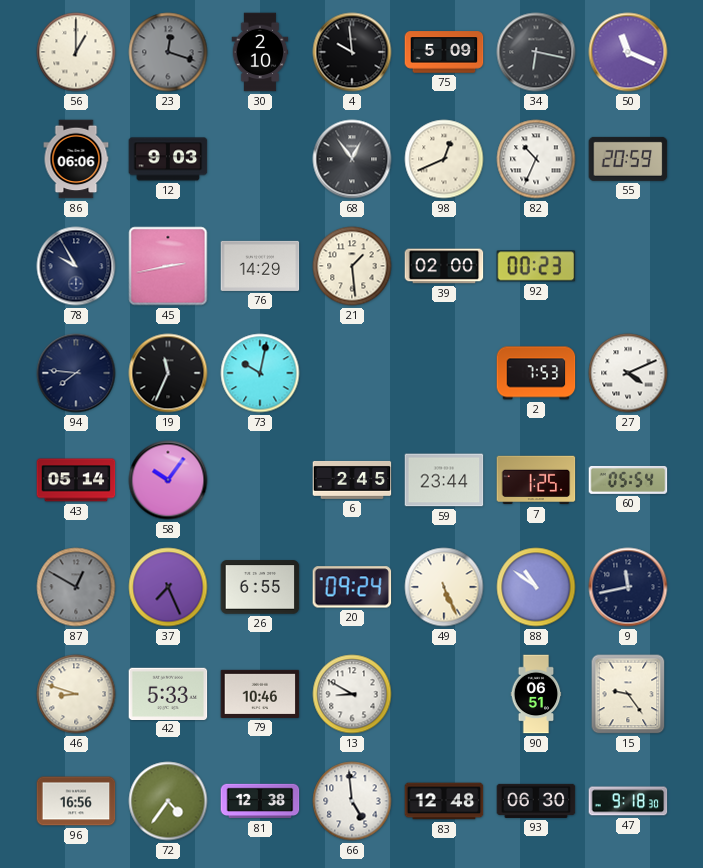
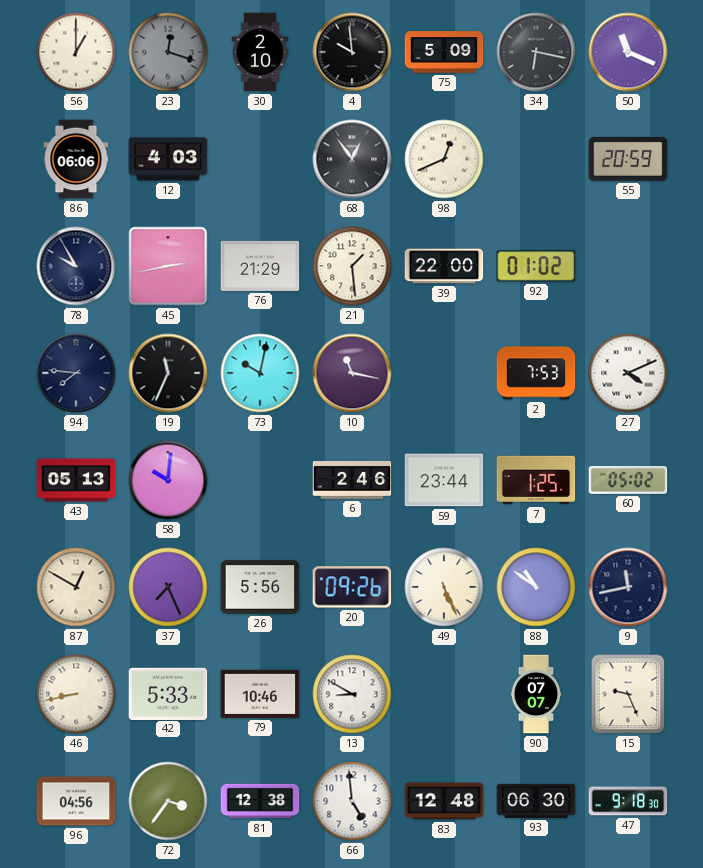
12: 9:03 -> 4:03 (168, 159)
82: 10:34 -> none (536, 159)
76: 14:29 -> 21:29 (260, 266)
39: 02:00 -> 22:00 (444, 266)
92: 00:23 -> 01:02 (536, 266)
10: none -> 11:17 (352, 373)
43: 05:14 -> 05:13 (76, 480)
58: 10:06 -> 10:01 (168, 480)
6: 2:45 -> 2:46 (352, 480)
60: 05:54 -> 05:02 (628, 480)
87 dial: grey -> cream (76, 587)
26: 6:55 -> 5:56 (260, 587)
20: 09:24 -> 09:26 (352, 587)
46: 8:48 -> 8:43 (76, 694)
90: 06:51 -> 07:07 (536, 694)
15: 9:24 -> 9:26 (628, 694)
96: 16:56 -> 04:56 (76, 801)
72: 4:36 -> 3:36 (168, 801)
